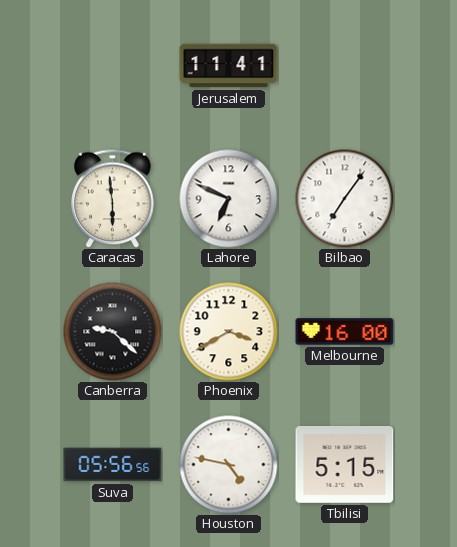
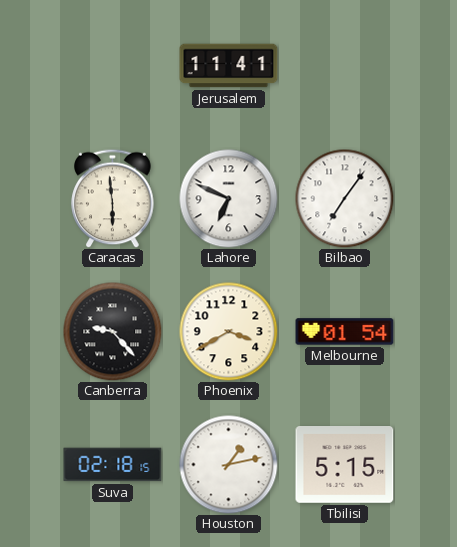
Canberra: 9:22 -> 9:23 (113, 332)
Melbourne: 16:00 -> 01:54 (345, 332)
Suva: 05:56 -> 02:18 (113, 465)
Houston: 4:47 -> 1:13 (229, 465)
